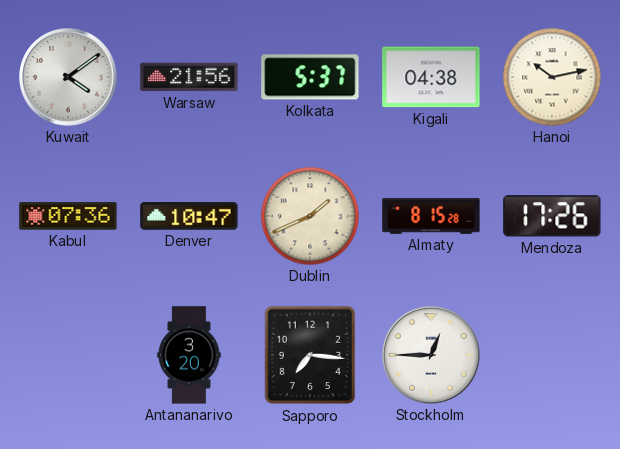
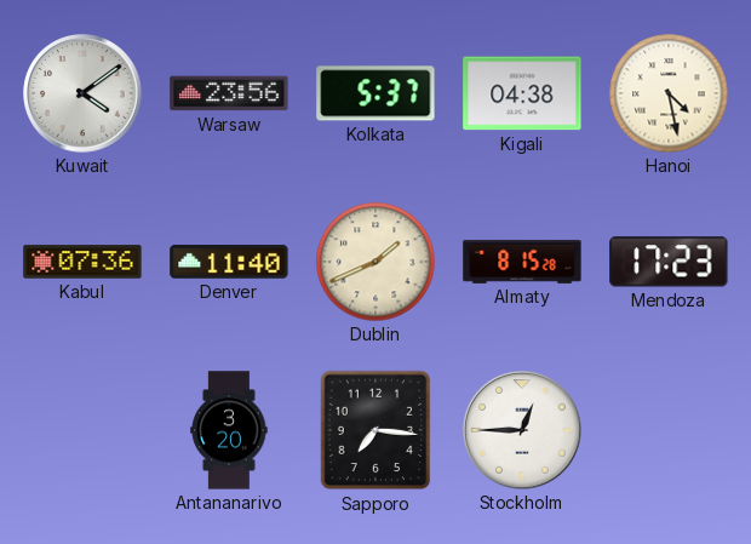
Warsaw: 21:56 -> 23:56 (229, 93)
Hanoi: 10:13 -> 4:28 (669, 93)
Denver: 10:47 -> 11:40 (229, 262)
Mendoza: 17:26 -> 17:23 (669, 262)
